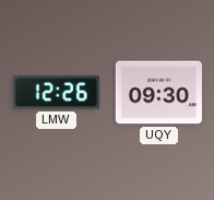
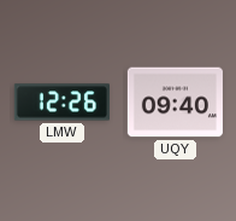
UQY: 09:30 -> 09:40 (175, 103)
